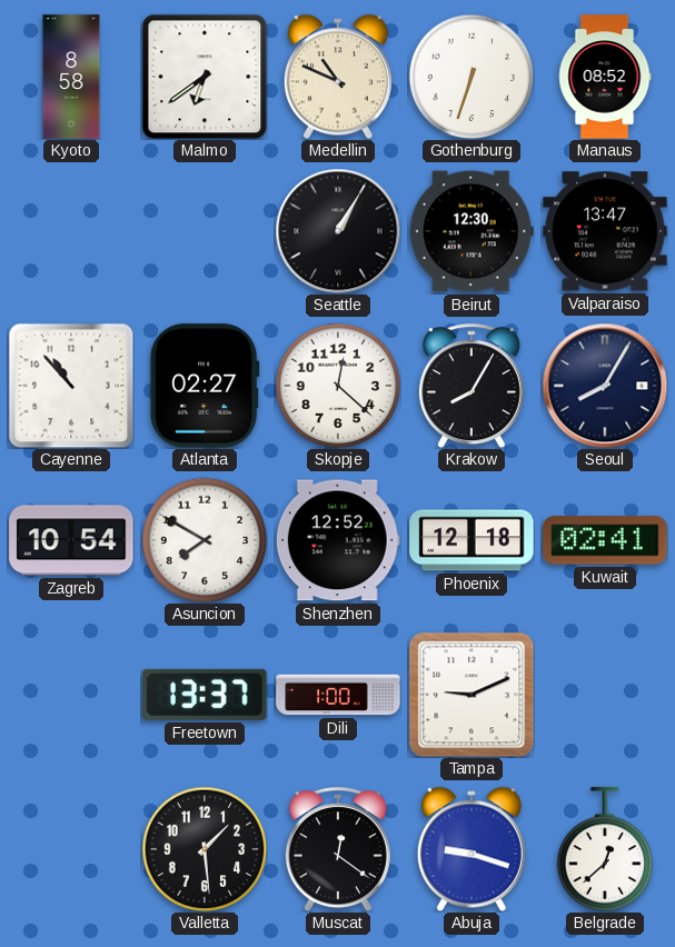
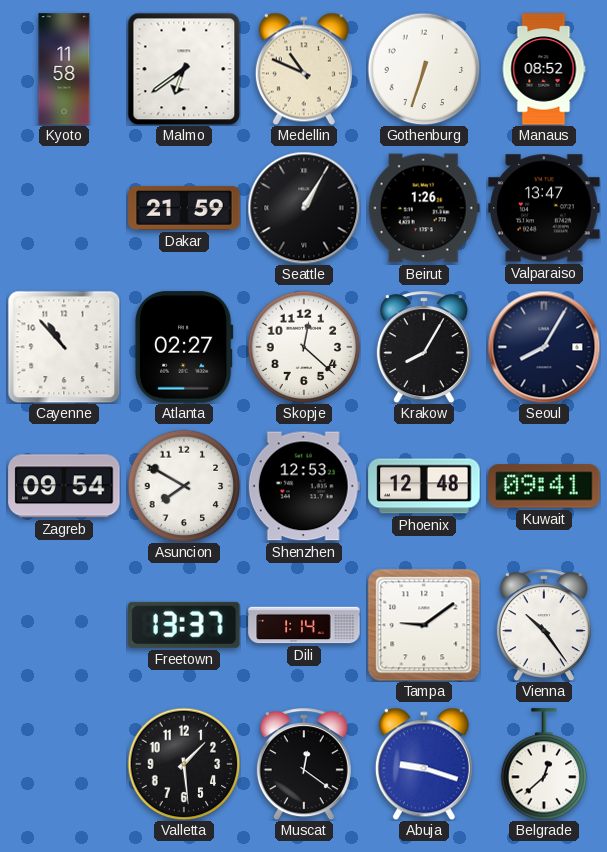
Kyoto: 8:58 -> 11:58 (64, 69)
Dakar: none -> 21:59 (184, 208)
Beirut: 12:30 -> 1:26 (424, 208)
Zagreb: 10:54 -> 09:54 (64, 486)
Shenzhen: 12:52 -> 12:53 (304, 486)
Phoenix: 12:18 -> 12:48 (424, 486)
Kuwait: 02:41 -> 09:41 (544, 486)
Dili: 1:00 -> 1:14 (304, 625)
Tampa: 9:11 -> 9:09 (424, 625)
Vienna: none -> 10:24 (544, 625)
